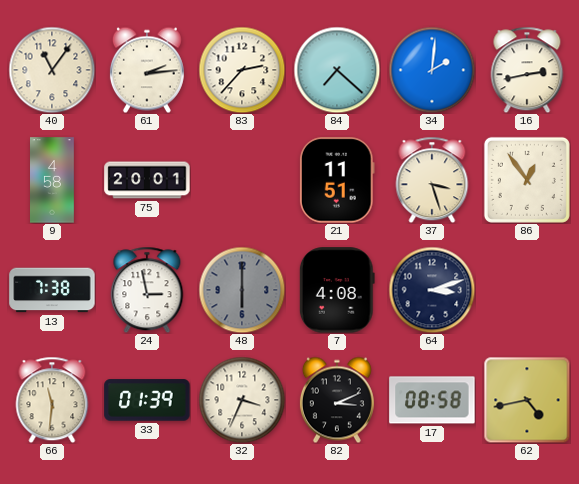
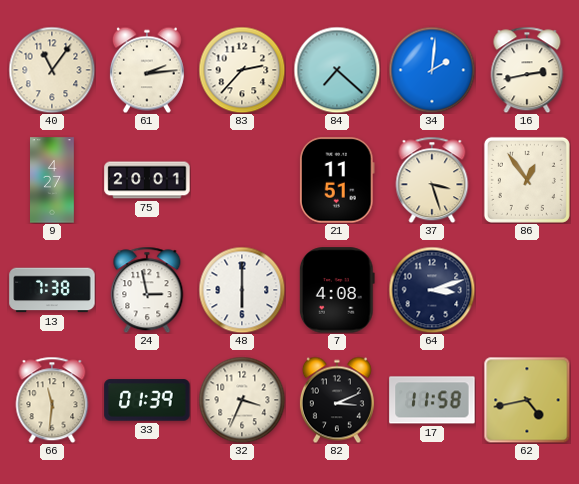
9: 4:58 -> 4:27 (53, 180)
48 dial: grey -> white (242, 290)
17: 08:58 -> 11:58 (432, 400)
